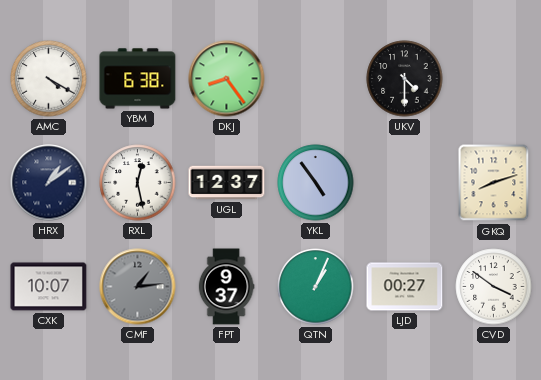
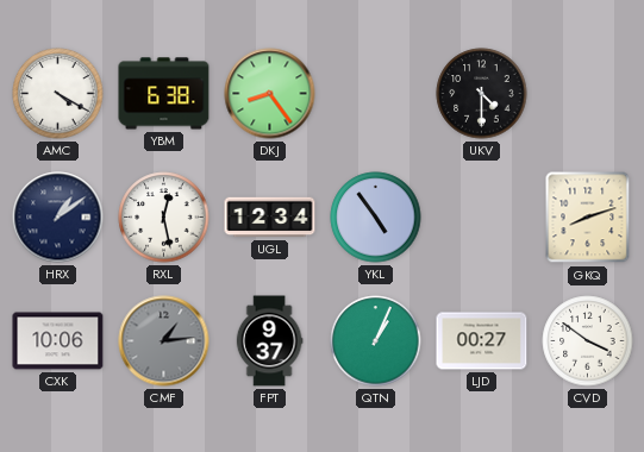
UGL: 12:37 -> 12:34 (270, 218)
CXK: 10:07 -> 10:06 (58, 341)
